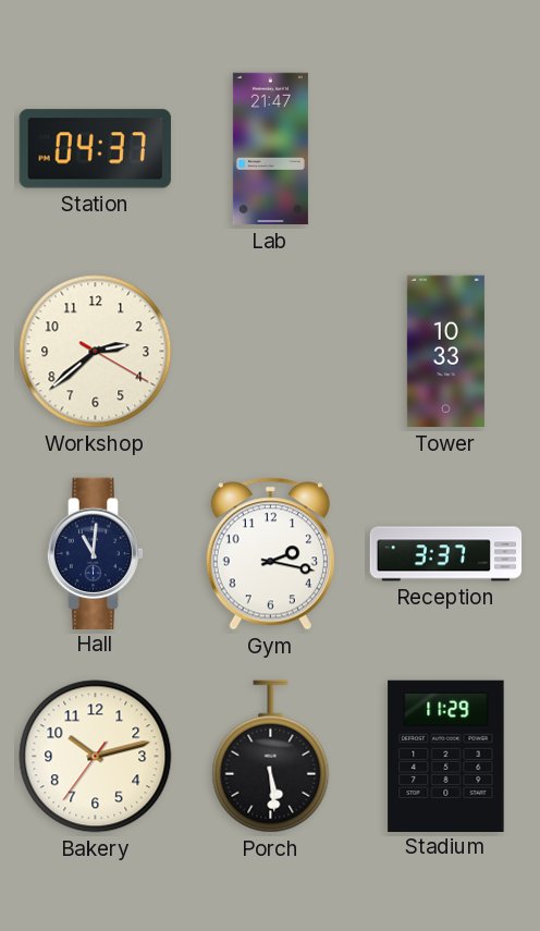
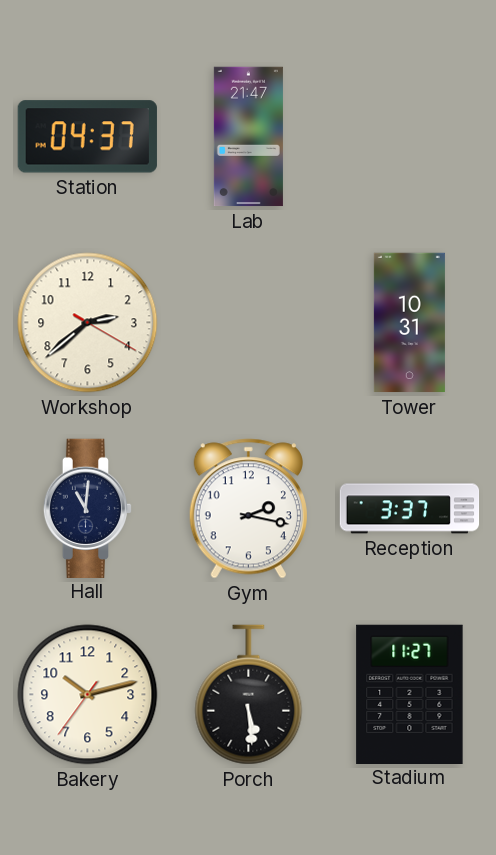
Tower: 10:33 -> 10:31 (409, 323)
Stadium: 11:29 -> 11:27 (410, 694)
